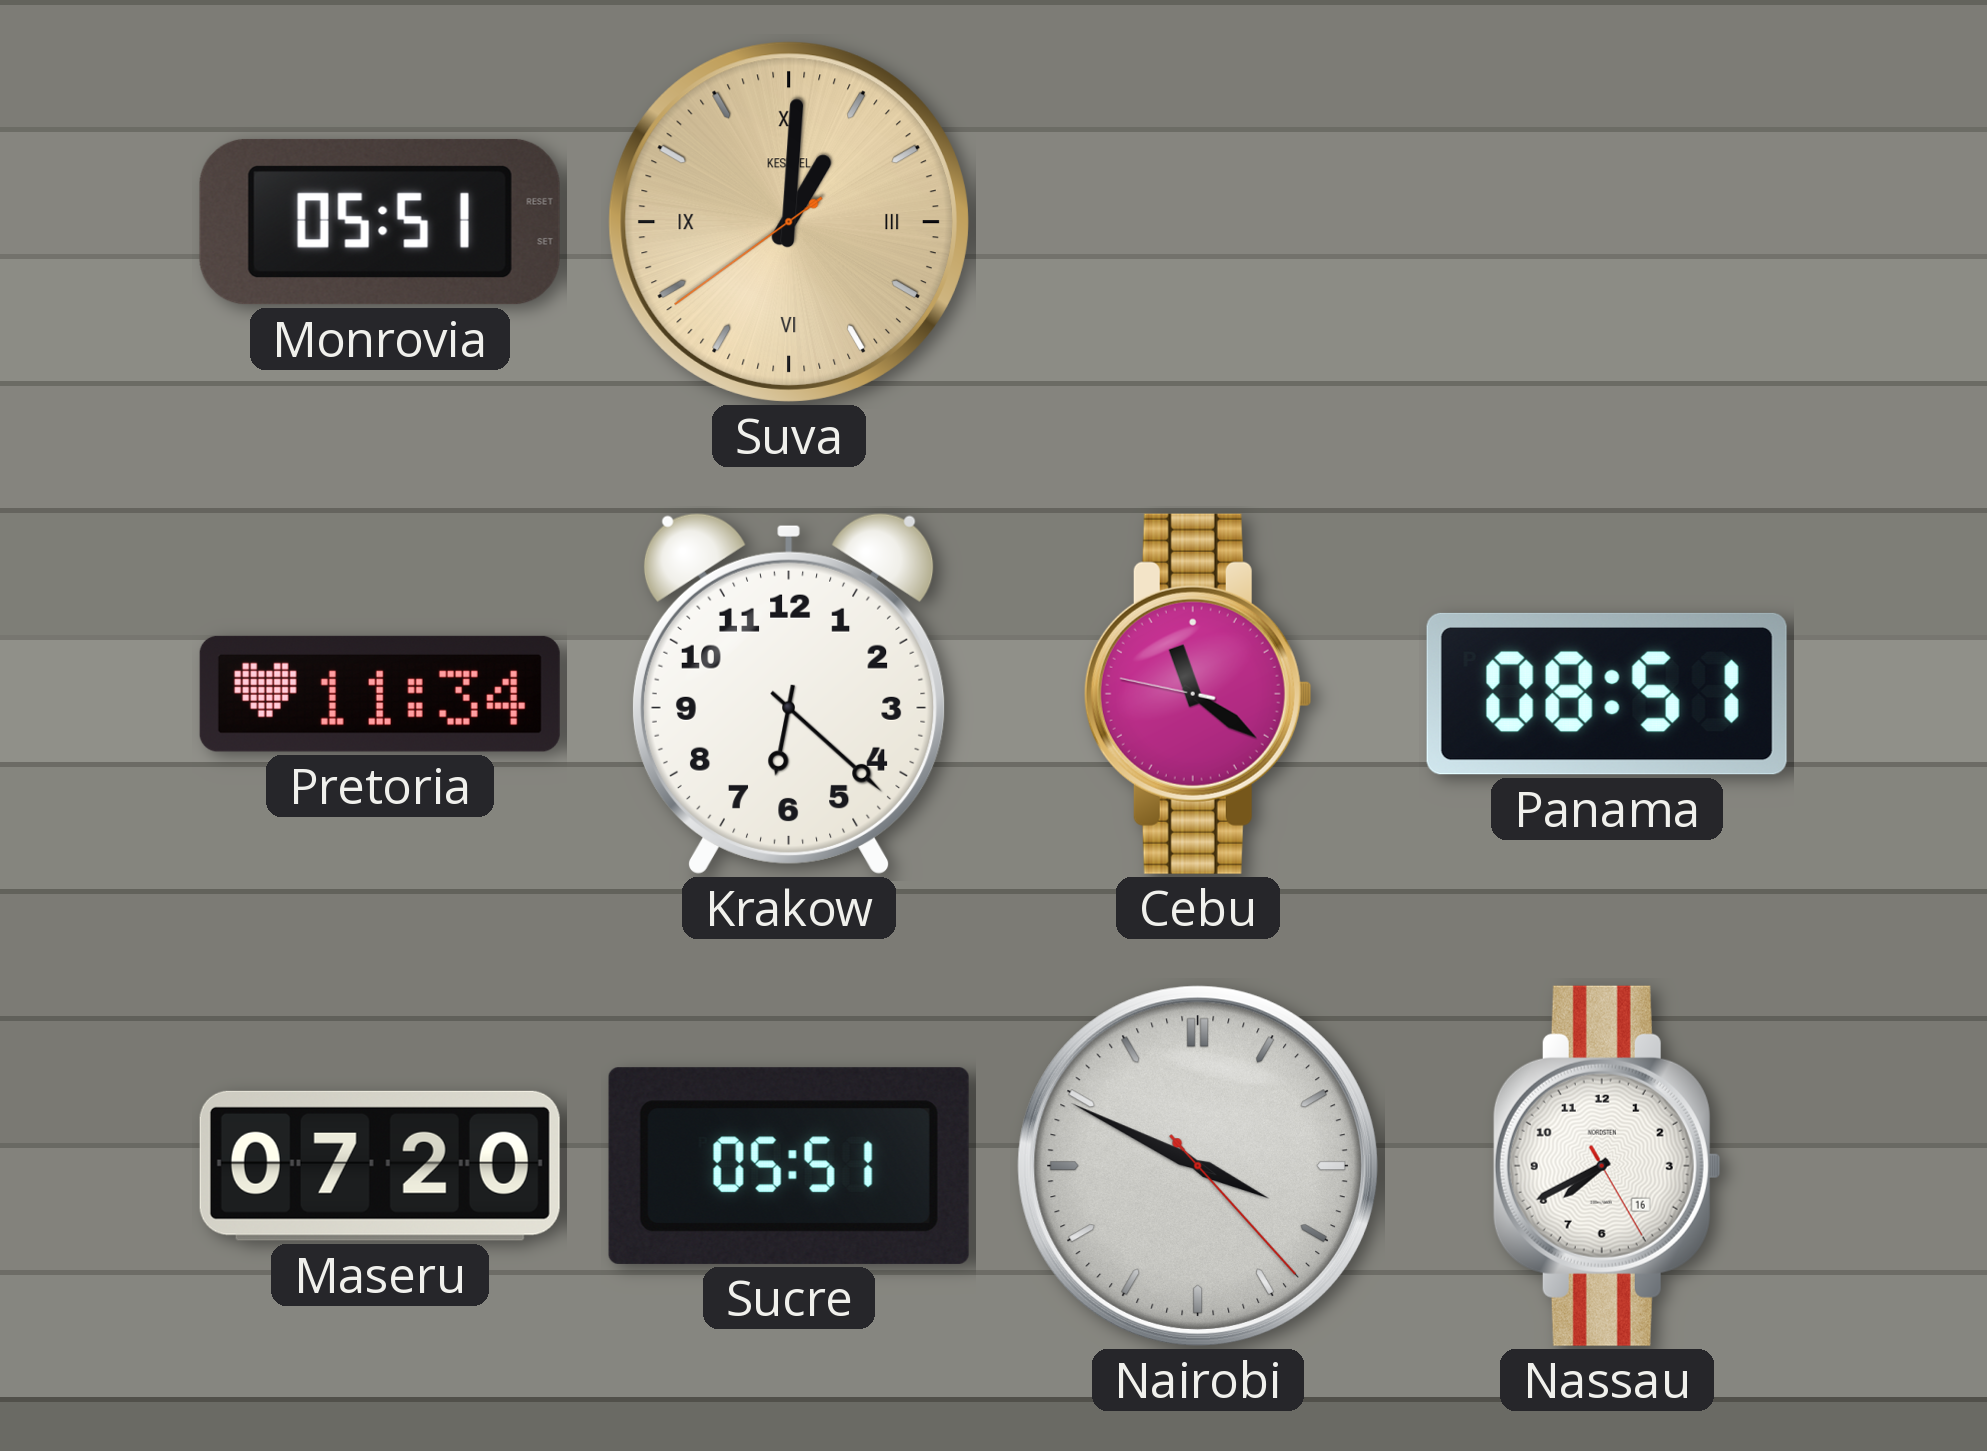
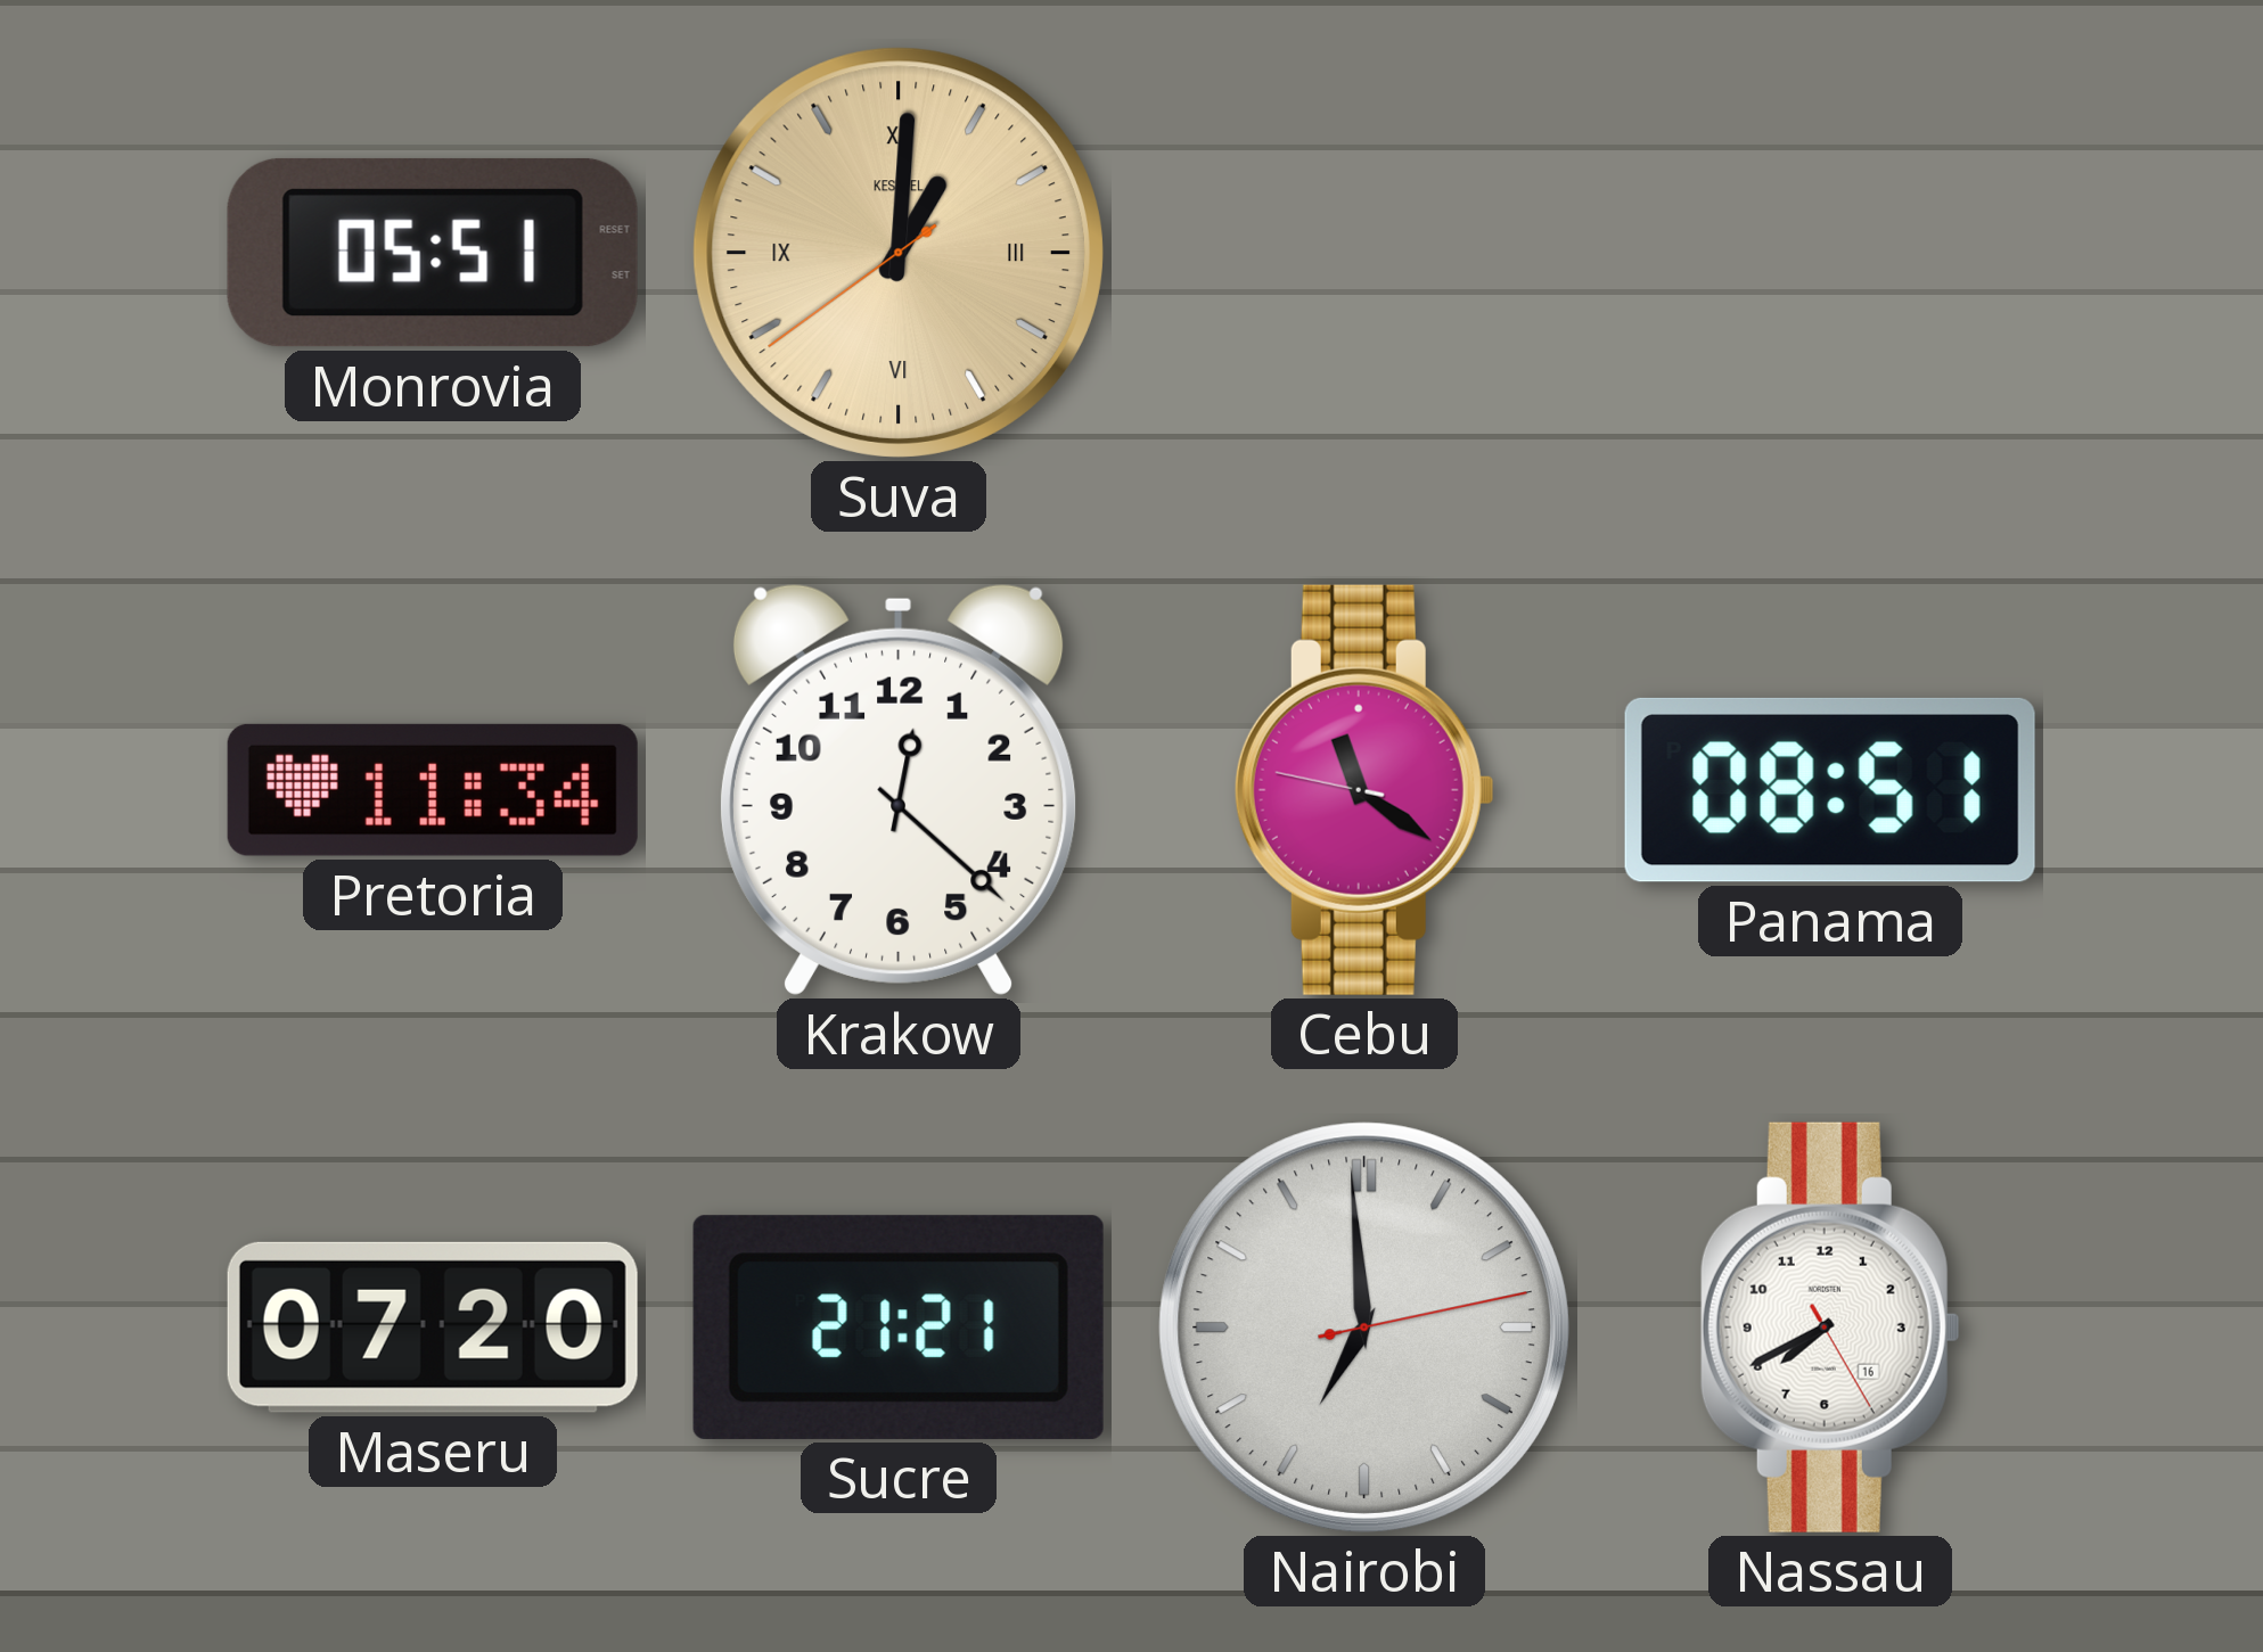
Krakow: 6:22 -> 12:22 (899, 789)
Sucre: 05:51 -> 21:21 (899, 1328)
Nairobi: 3:49 -> 6:59 (1364, 1328)
